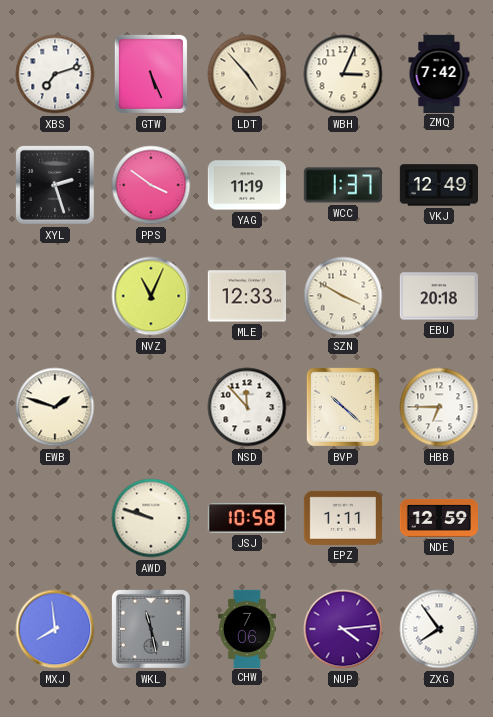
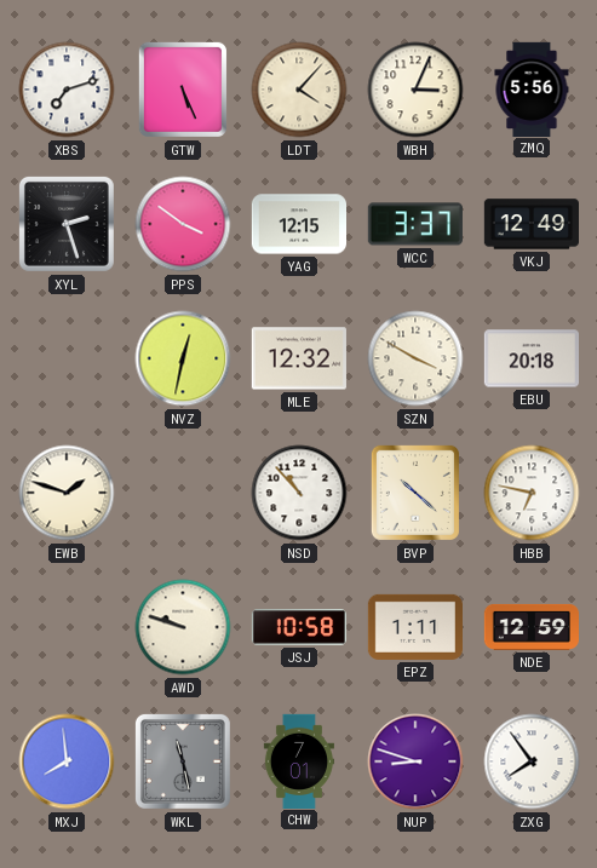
LDT: 4:53 -> 4:07 (299, 90)
ZMQ: 7:42 -> 5:56 (532, 88)
YAG: 11:19 -> 12:15 (298, 224)
WCC: 1:37 -> 3:37 (415, 224)
NVZ: 11:04 -> 12:32 (183, 358)
MLE: 12:33 -> 12:32 (299, 358)
NSD: 11:53 -> 10:53 (299, 493)
HBB: 6:45 -> 6:47 (532, 493)
CHW: 7:06 -> 7:01 (299, 760)
NUP: 4:14 -> 8:48 (415, 761)
